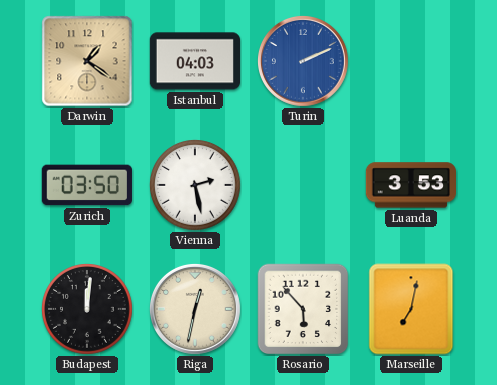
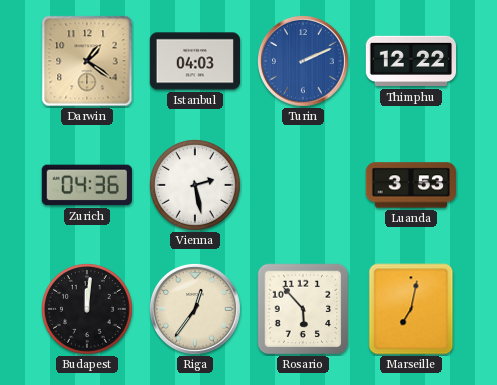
Thimphu: none -> 12:22 (410, 61)
Zurich: 03:50 -> 04:36 (87, 185)
Riga: 12:32 -> 12:36 (195, 309)
